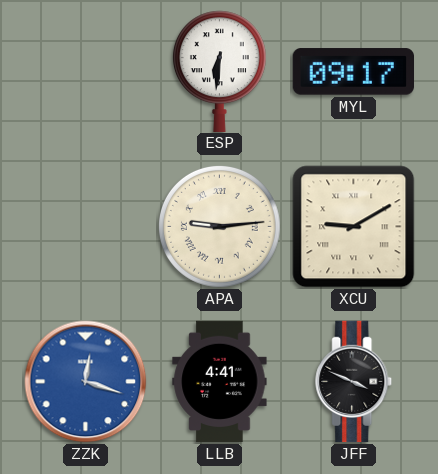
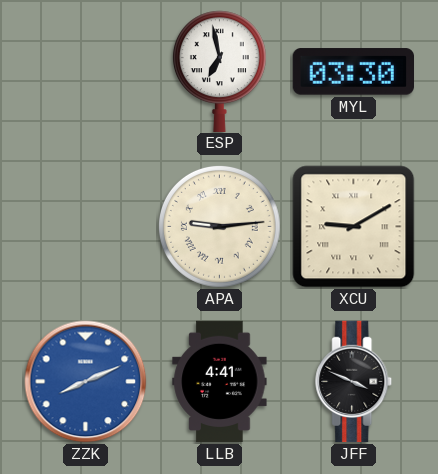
ESP: 6:31 -> 6:58 (219, 71)
MYL: 09:17 -> 03:30 (353, 72)
ZZK: 12:18 -> 8:11 (86, 382)
